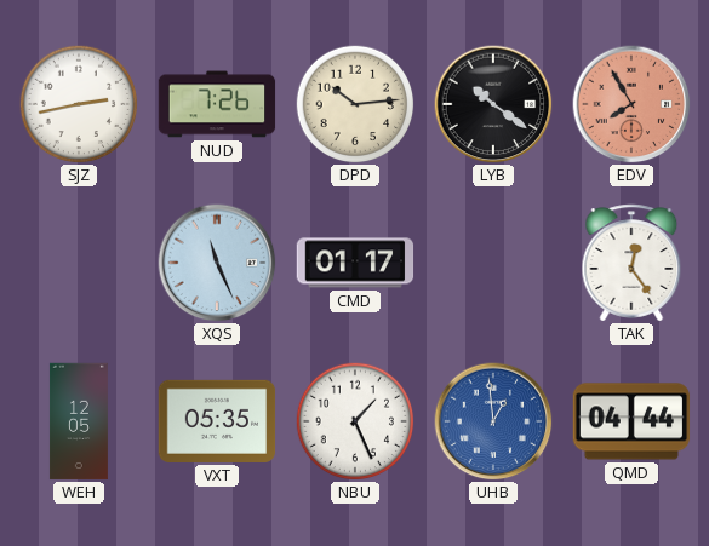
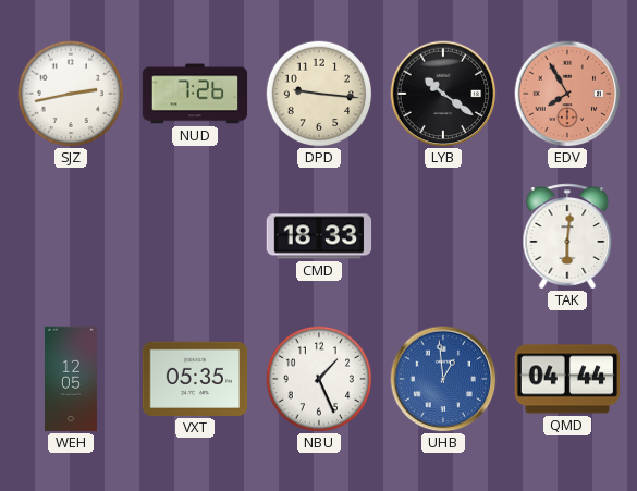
DPD: 10:14 -> 9:16 (319, 94)
XQS: 11:26 -> none (217, 263)
CMD: 01:17 -> 18:33 (319, 236)
TAK: 12:24 -> 6:01 (567, 236)
